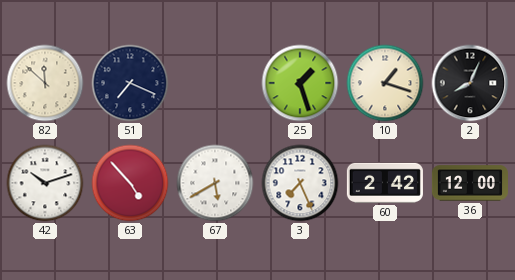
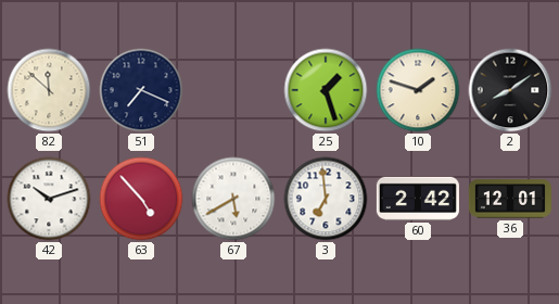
10: 1:18 -> 1:48 (418, 90)
2: 8:04 -> 8:09 (510, 90)
3: 7:26 -> 6:59 (326, 199)
36: 12:00 -> 12:01 (510, 199)
